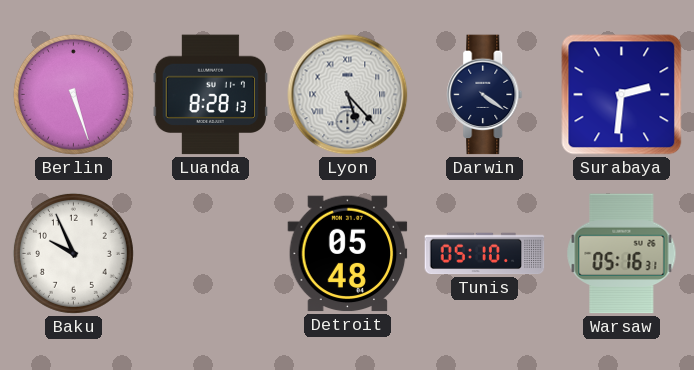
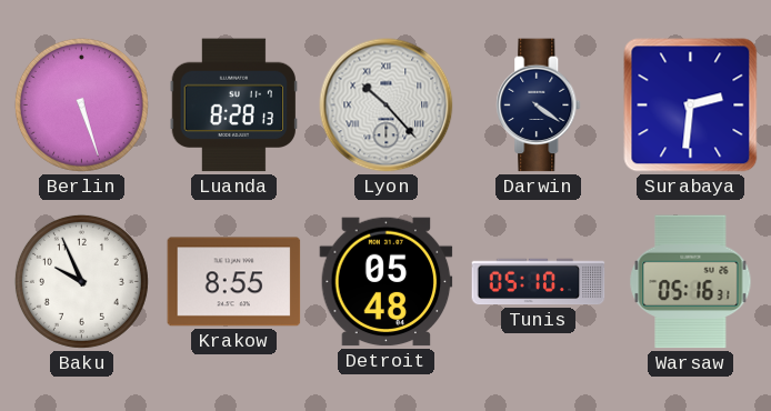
Lyon: 5:23 -> 10:23 (387, 106)
Krakow: none -> 8:55 (234, 282)
